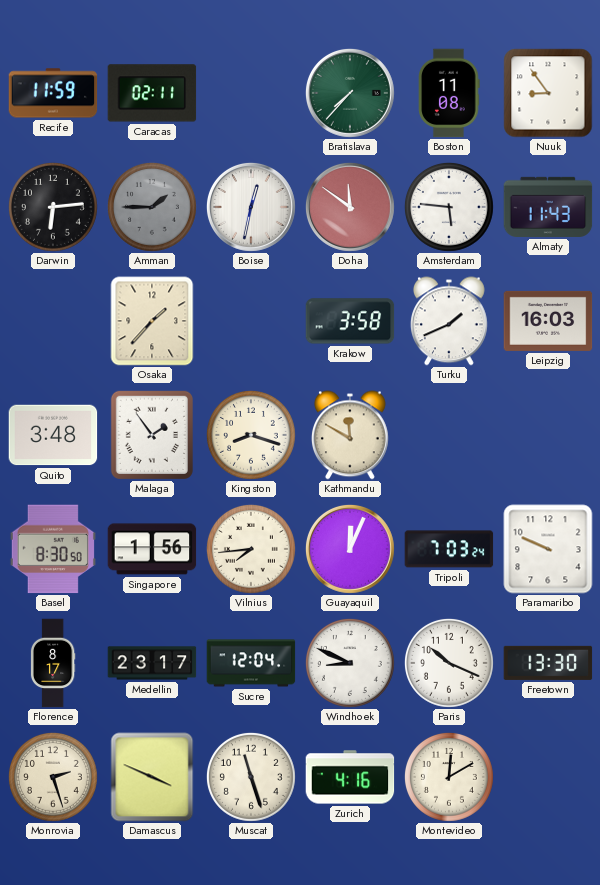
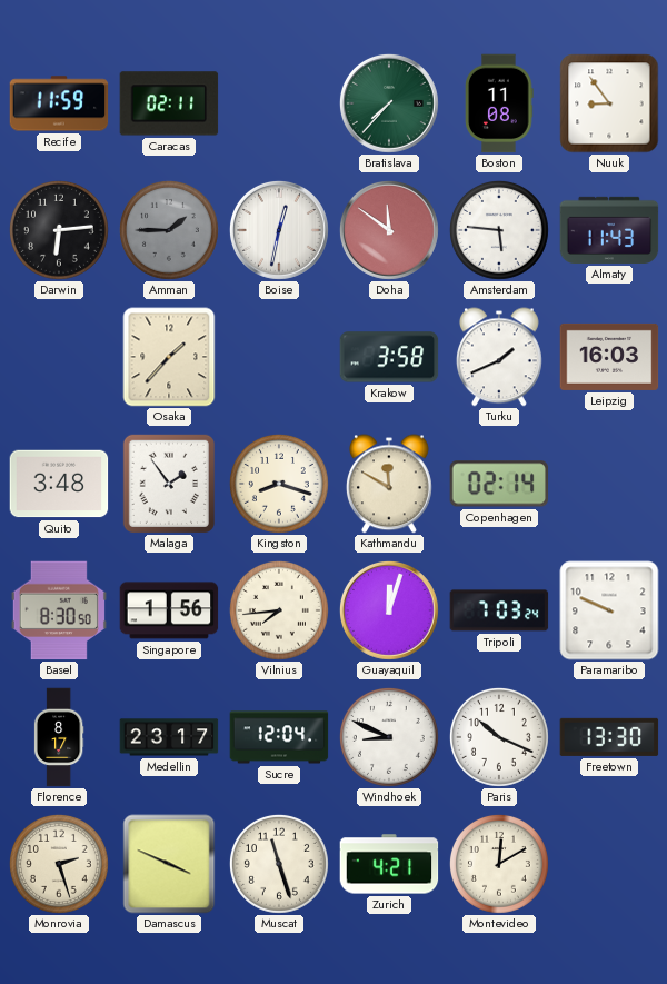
Copenhagen: none -> 02:14 (499, 484)
Guayaquil: 12:04 -> 12:03 (389, 610)
Zurich: 4:16 -> 4:21 (389, 864)
